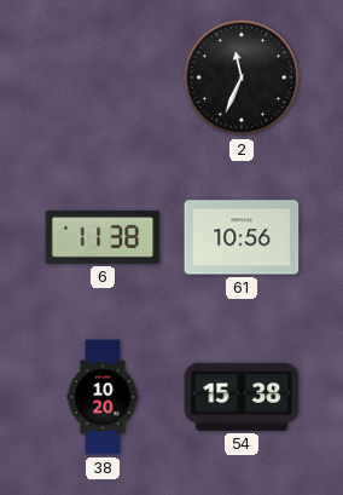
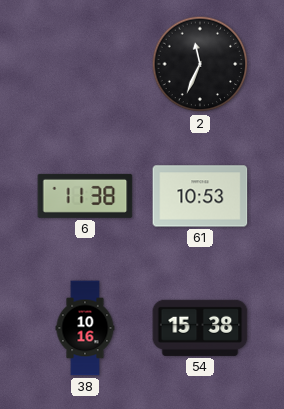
61: 10:56 -> 10:53 (200, 196)
38: 10:20 -> 10:16 (85, 328)
